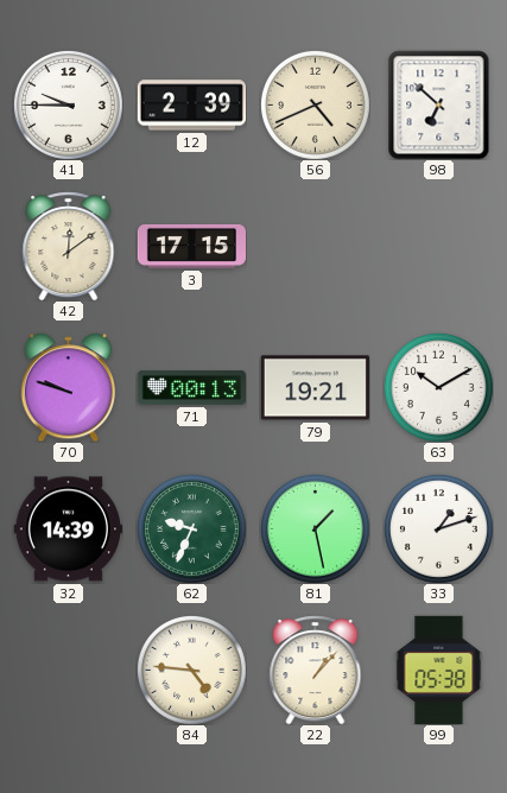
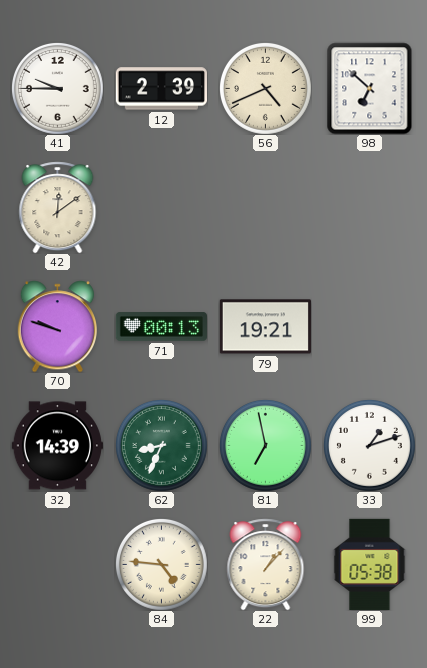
3: 17:15 -> none (191, 246)
63: 10:10 -> none (438, 387)
62: 9:34 -> 8:34 (161, 445)
81: 1:28 -> 6:58 (265, 445)
